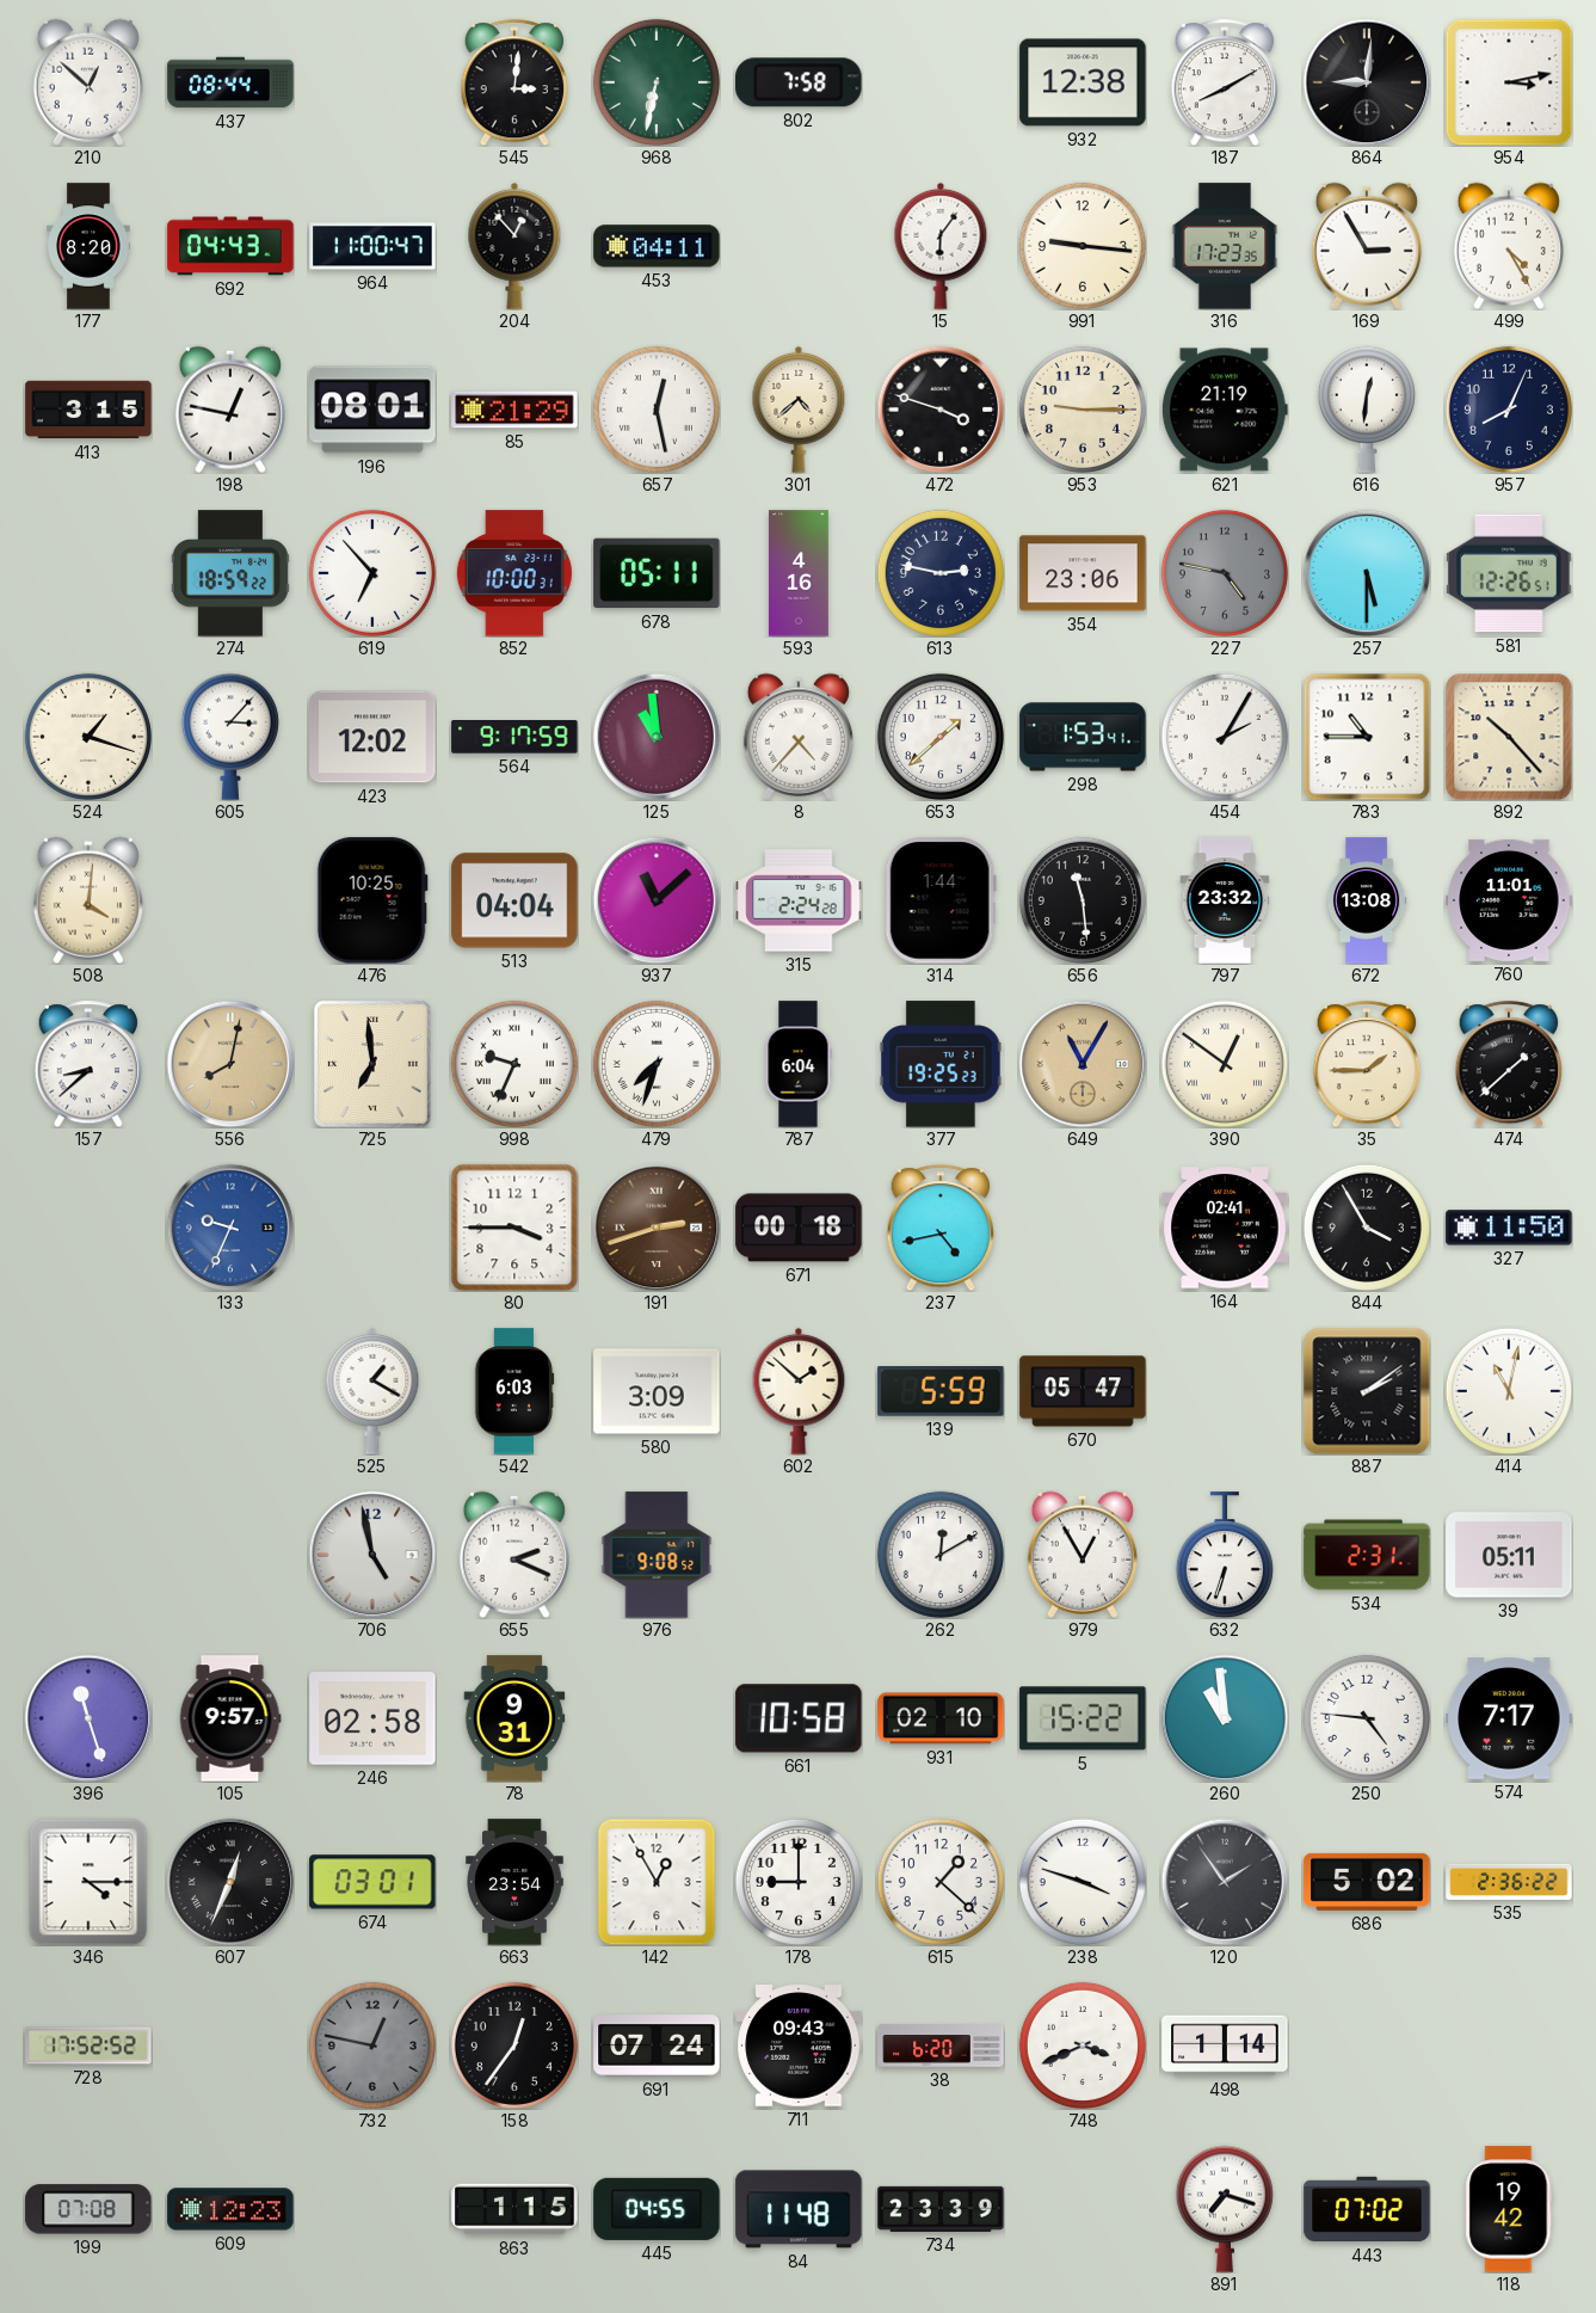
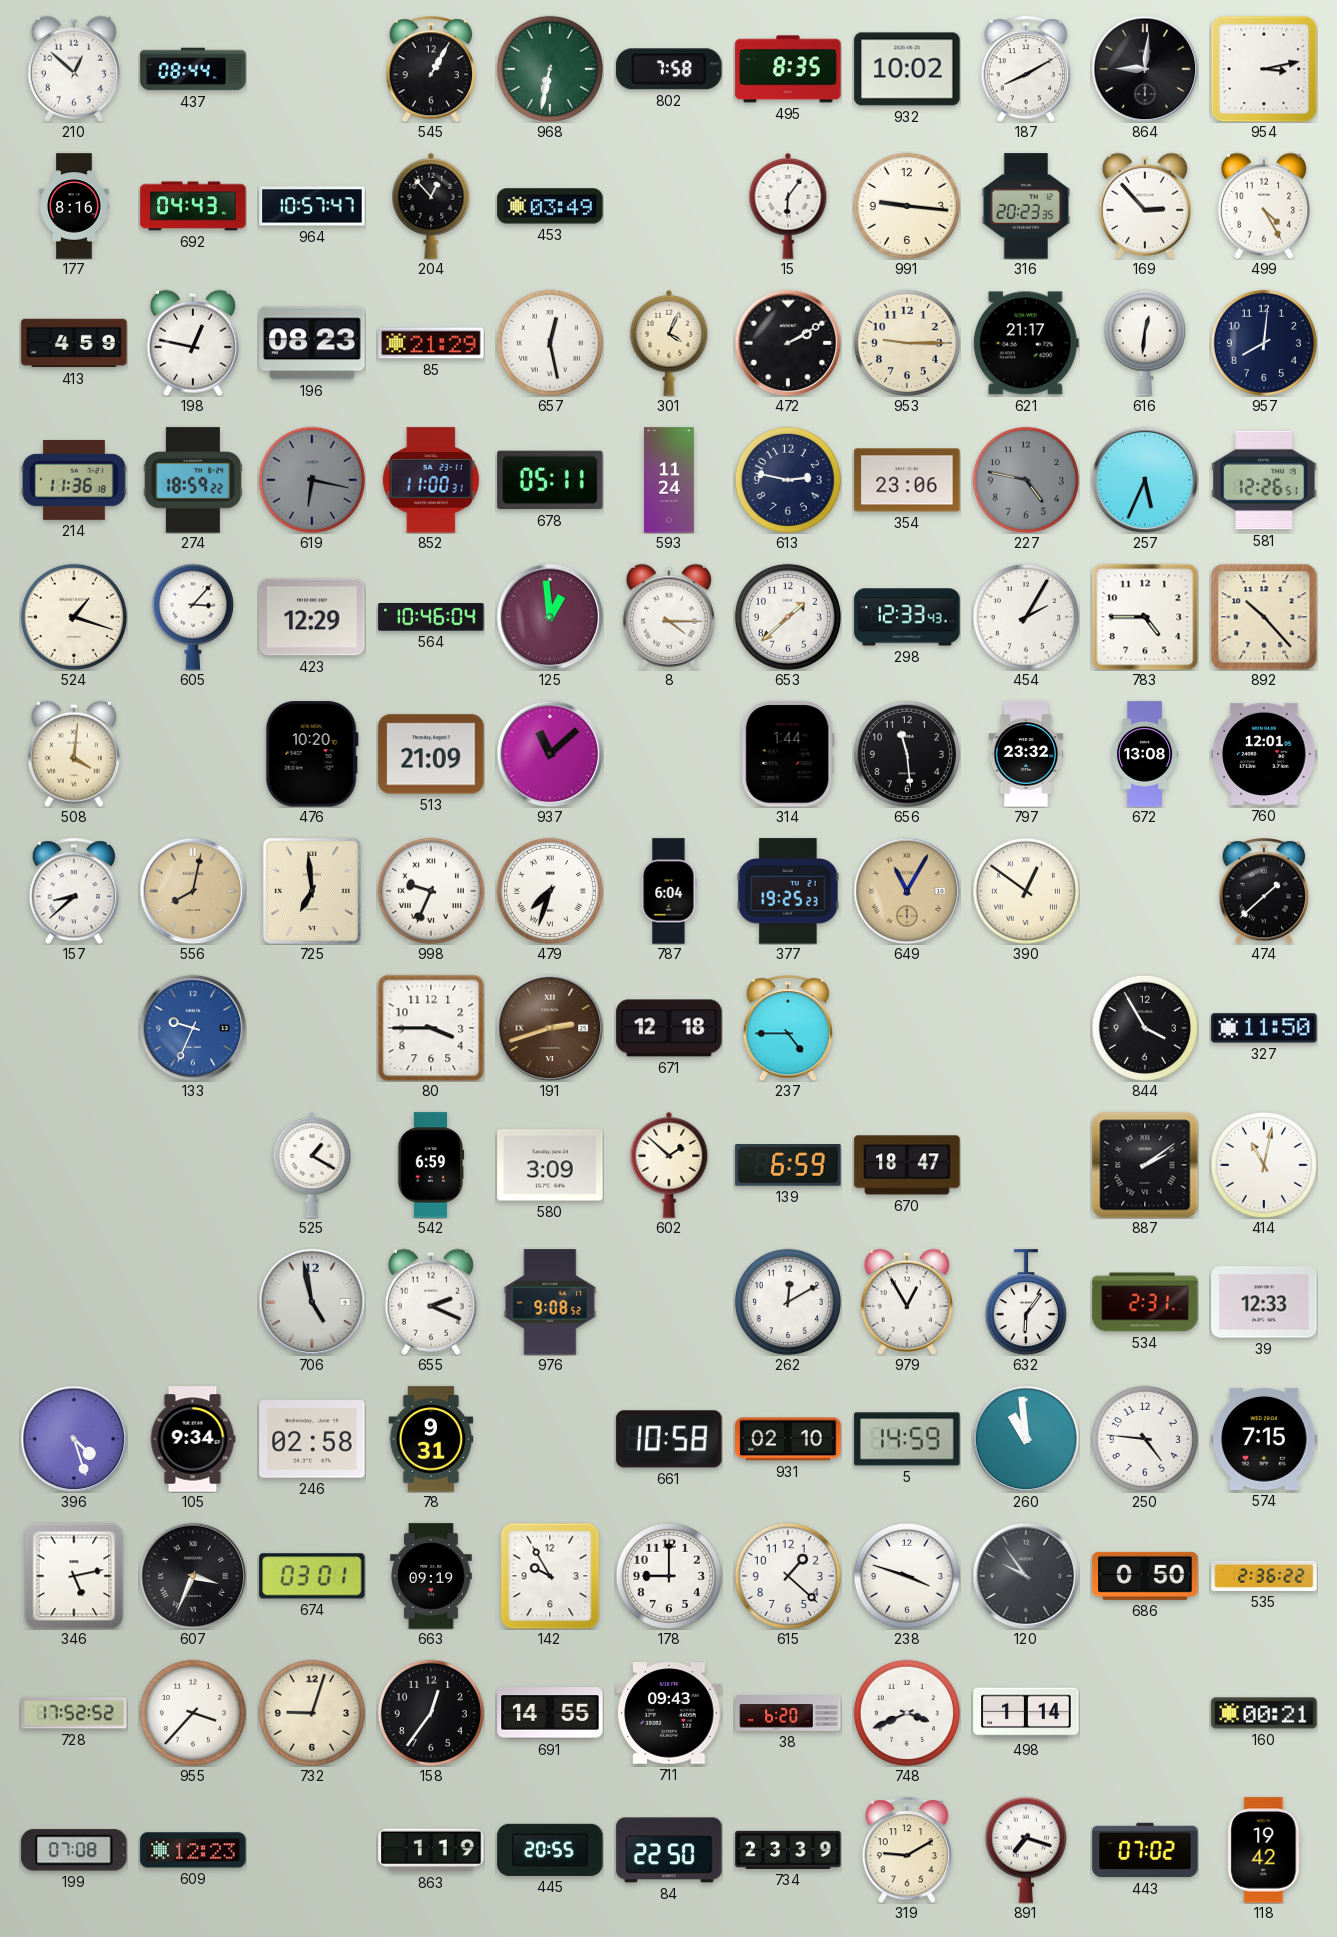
545: 3:01 -> 1:05 (430, 69)
495: none -> 8:35 (788, 69)
932: 12:38 -> 10:02 (907, 69)
177: 8:20 -> 8:16 (74, 206)
964: 11:00 -> 10:57 (312, 206)
453: 04:11 -> 03:49 (550, 206)
316: 17:23 -> 20:23 (1026, 206)
169: 2:55 -> 2:53 (1145, 206)
413: 3:15 -> 4:59 (74, 343)
196: 08:01 -> 08:23 (312, 343)
301: 4:38 -> 4:04 (669, 343)
472: 3:48 -> 2:10 (788, 343)
621: 21:19 -> 21:17 (1026, 343)
957: 8:04 -> 8:01 (1264, 343)
214: none -> 11:36 (74, 480)
619: 6:53 -> 6:17 (312, 480)
619 dial: white -> grey (312, 480)
852: 10:00 -> 11:00 (431, 480)
593: 4:16 -> 11:24 (670, 480)
257: 5:30 -> 5:34 (1145, 480)
423: 12:02 -> 12:29 (312, 617)
564: 9:17 -> 10:46 (431, 617)
125: 10:59 -> 12:59 (550, 617)
8: 4:37 -> 4:15 (669, 617)
298: 1:53 -> 12:33 (907, 617)
783: 10:45 -> 4:45 (1145, 617)
476: 10:25 -> 10:20 (312, 754)
513: 04:04 -> 21:09 (431, 754)
315: 2:24 -> none (799, 900)
760: 11:01 -> 12:01 (1264, 754)
35: 1:45 -> none (1366, 1064)
671: 00:18 -> 12:18 (669, 1028)
237: 4:43 -> 4:45 (787, 1028)
164: 02:41 -> none (1225, 1228)
542: 6:03 -> 6:59 (431, 1165)
139: 5:59 -> 6:59 (788, 1166)
670: 05:47 -> 18:47 (907, 1165)
632: 6:33 -> 6:06 (1026, 1302)
39: 05:11 -> 12:33 (1264, 1302)
396: 11:27 -> 4:27 (74, 1439)
105: 9:57 -> 9:34 (193, 1439)
5: 15:22 -> 14:59 (907, 1439)
574: 7:17 -> 7:15 (1264, 1440)
346: 4:15 -> 5:13 (74, 1576)
607: 12:34 -> 3:34 (193, 1576)
663: 23:54 -> 09:19 (431, 1576)
142: 12:55 -> 9:55 (550, 1576)
120: 1:54 -> 9:54 (1026, 1576)
686: 5:02 -> 0:50 (1145, 1576)
955: none -> 3:37 (193, 1713)
732: 12:47 -> 9:03 (312, 1713)
732 dial: grey -> cream (312, 1713)
691: 07:24 -> 14:55 (550, 1713)
160: none -> 00:21 (1264, 1713)
863: 1:15 -> 1:19 (431, 1850)
445: 04:55 -> 20:55 (550, 1850)
84: 11:48 -> 22:50 (669, 1850)
319: none -> 9:10 (906, 1850)
